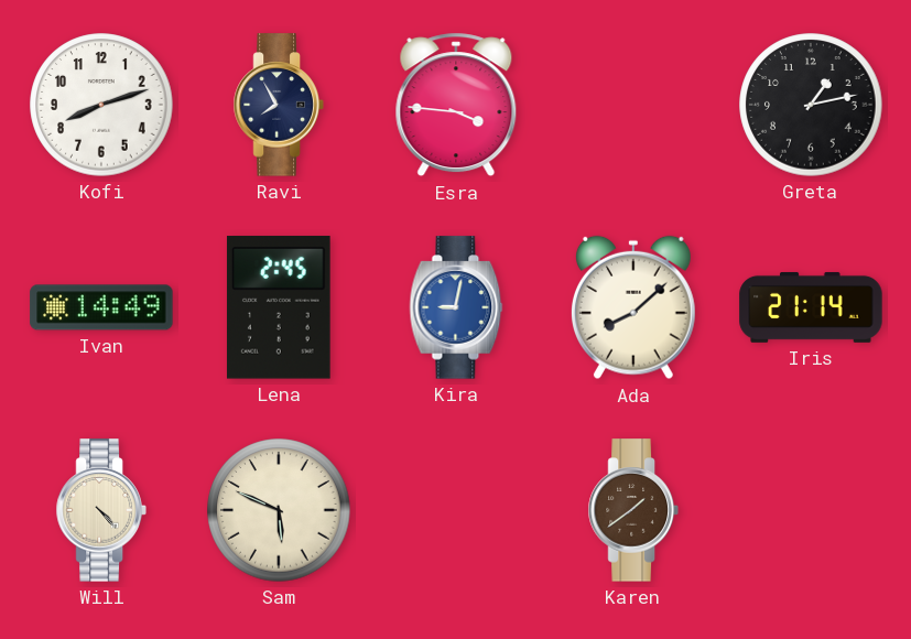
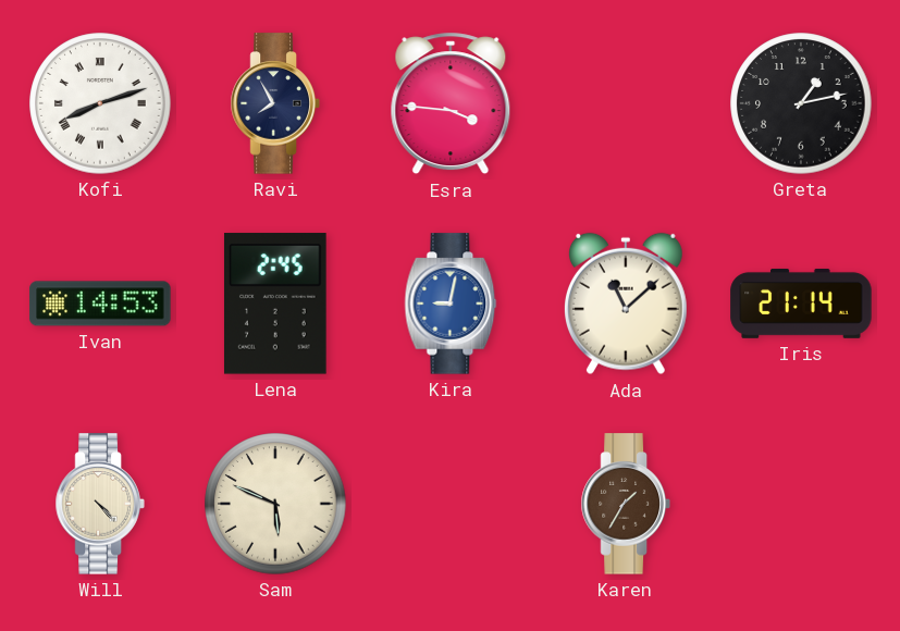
Kofi numerals: Arabic -> Roman (100, 103)
Ivan: 14:49 -> 14:53 (100, 304)
Ada: 8:08 -> 11:08 (626, 304)
Karen: 1:39 -> 1:35 (626, 504)
